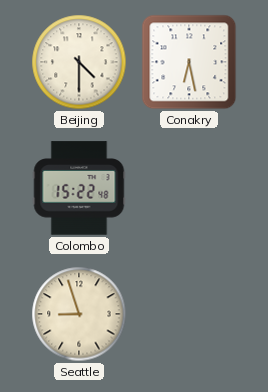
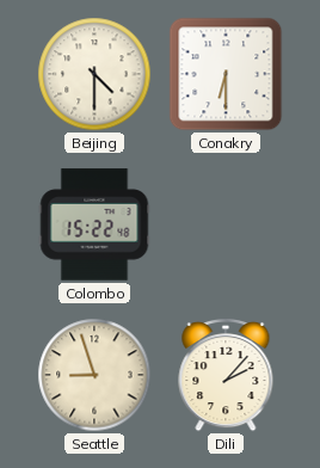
Conakry: 6:28 -> 6:30 (226, 74)
Dili: none -> 2:07 (226, 375)
